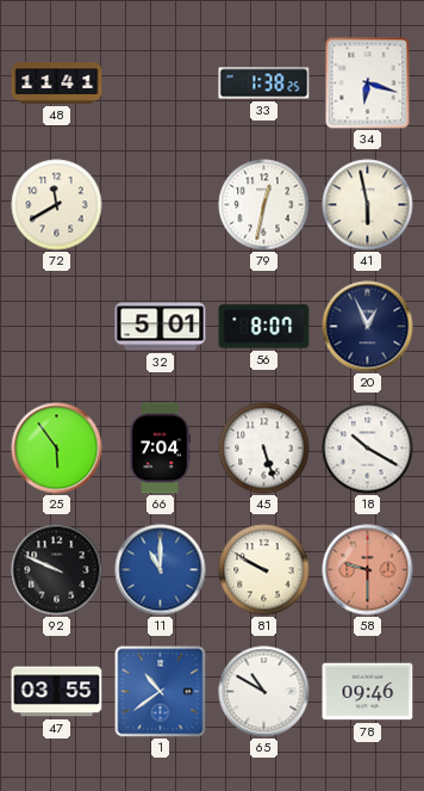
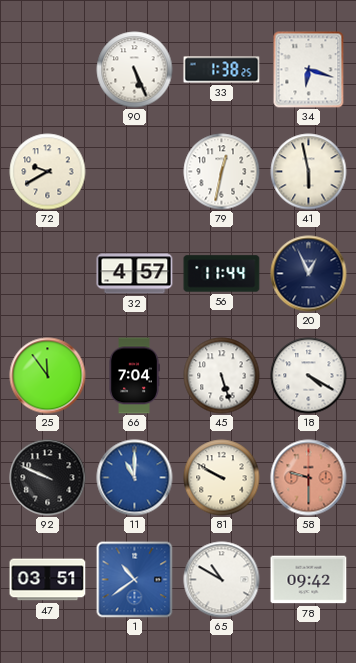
48: 11:41 -> none (57, 84)
90: none -> 5:26 (135, 70)
72: 11:40 -> 9:40 (48, 172)
32: 5:01 -> 4:57 (135, 274)
56: 8:07 -> 11:44 (222, 274)
25: 5:54 -> 11:54 (48, 376)
18: 10:20 -> 4:20 (309, 376)
47: 03:55 -> 03:51 (48, 580)
78: 09:46 -> 09:42 (309, 580)
